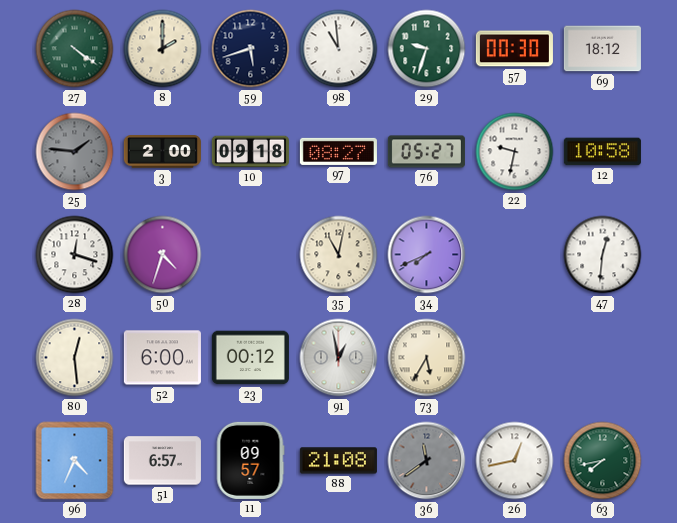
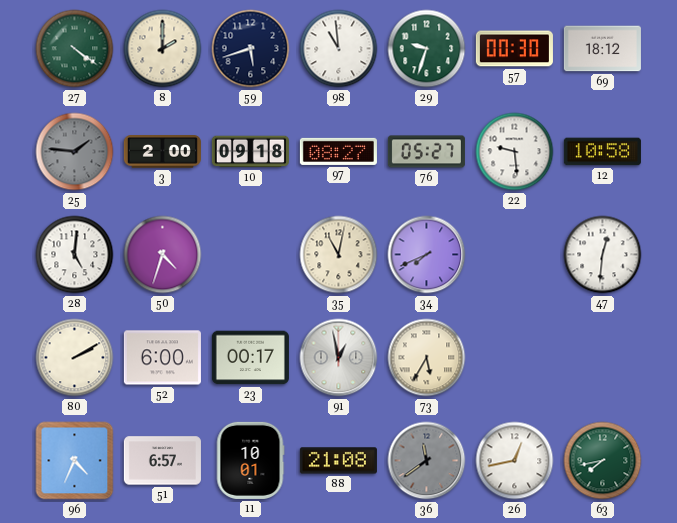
22: 9:32 -> 9:29 (515, 152)
28: 12:18 -> 5:01 (75, 255)
80: 12:29 -> 2:10 (75, 358)
23: 00:12 -> 00:17 (250, 358)
11: 09:57 -> 10:01 (250, 460)
